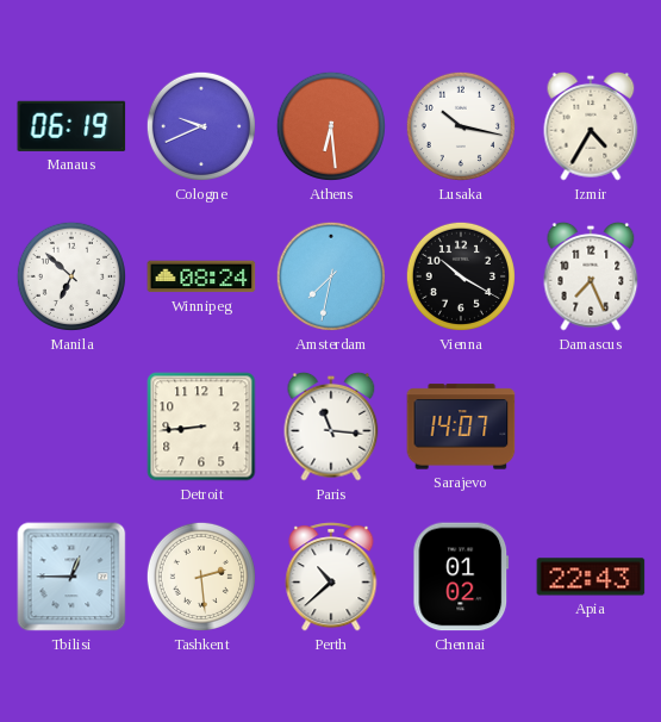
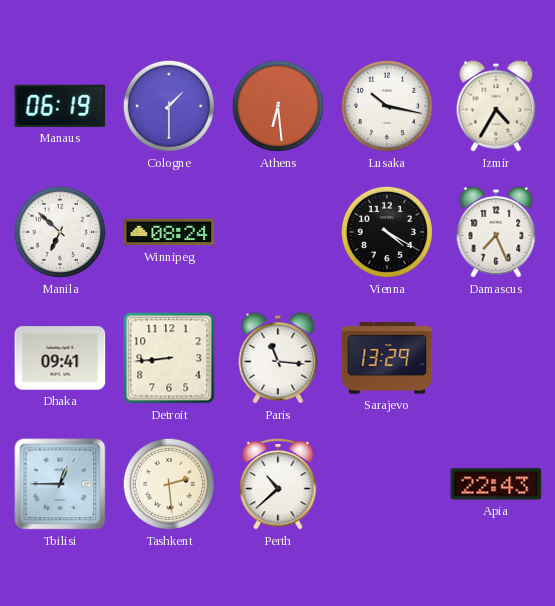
Cologne: 9:41 -> 1:30 (169, 106)
Amsterdam: 7:32 -> none (331, 276)
Vienna: 10:20 -> 4:20 (387, 232)
Dhaka: none -> 09:41 (60, 358)
Sarajevo: 14:07 -> 13:29 (387, 358)
Chennai: 01:02 -> none (461, 577)
